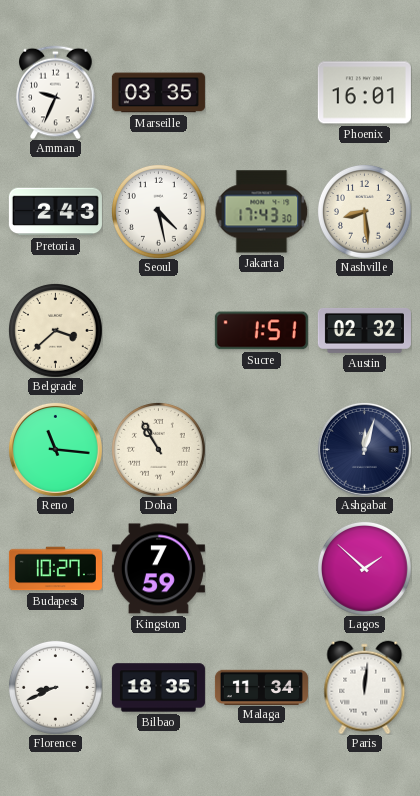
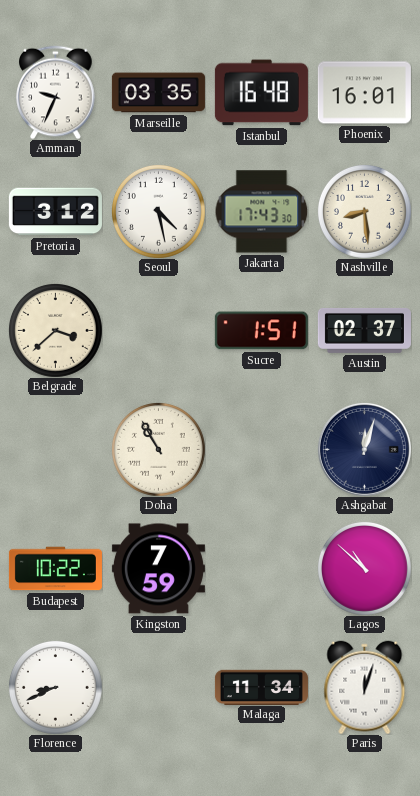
Istanbul: none -> 16:48 (261, 93)
Pretoria: 2:43 -> 3:12 (55, 212)
Austin: 02:32 -> 02:37 (364, 330)
Reno: 11:16 -> none (55, 449)
Budapest: 10:27 -> 10:22 (55, 569)
Lagos: 1:52 -> 10:52 (364, 568)
Bilbao: 18:35 -> none (158, 688)
Paris: 12:01 -> 12:03 (365, 687)
